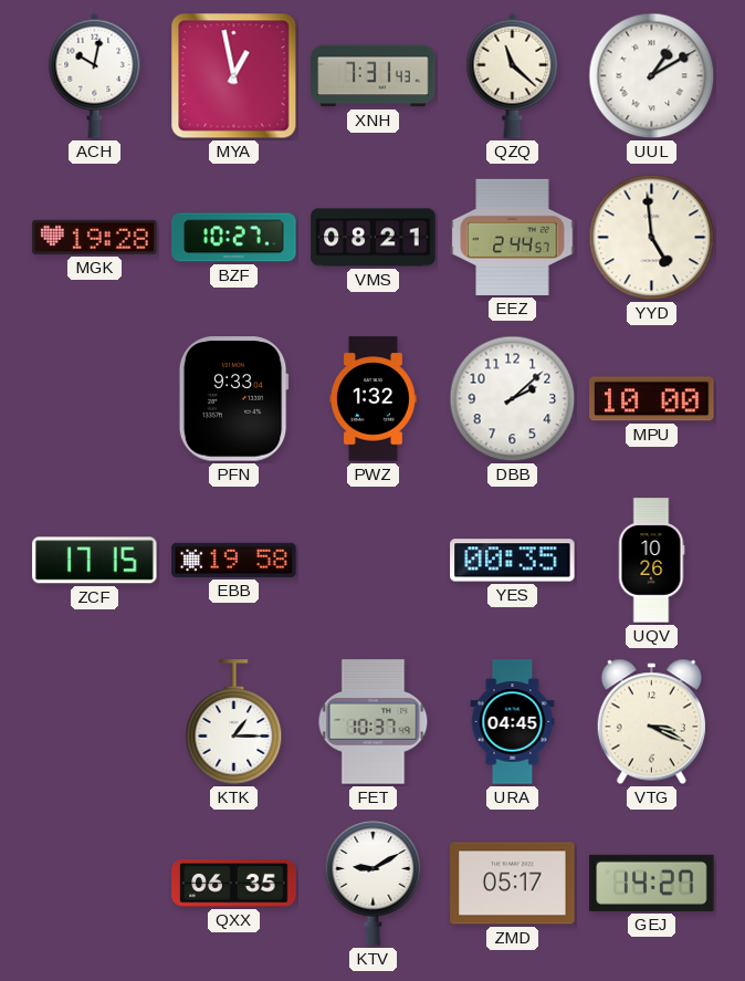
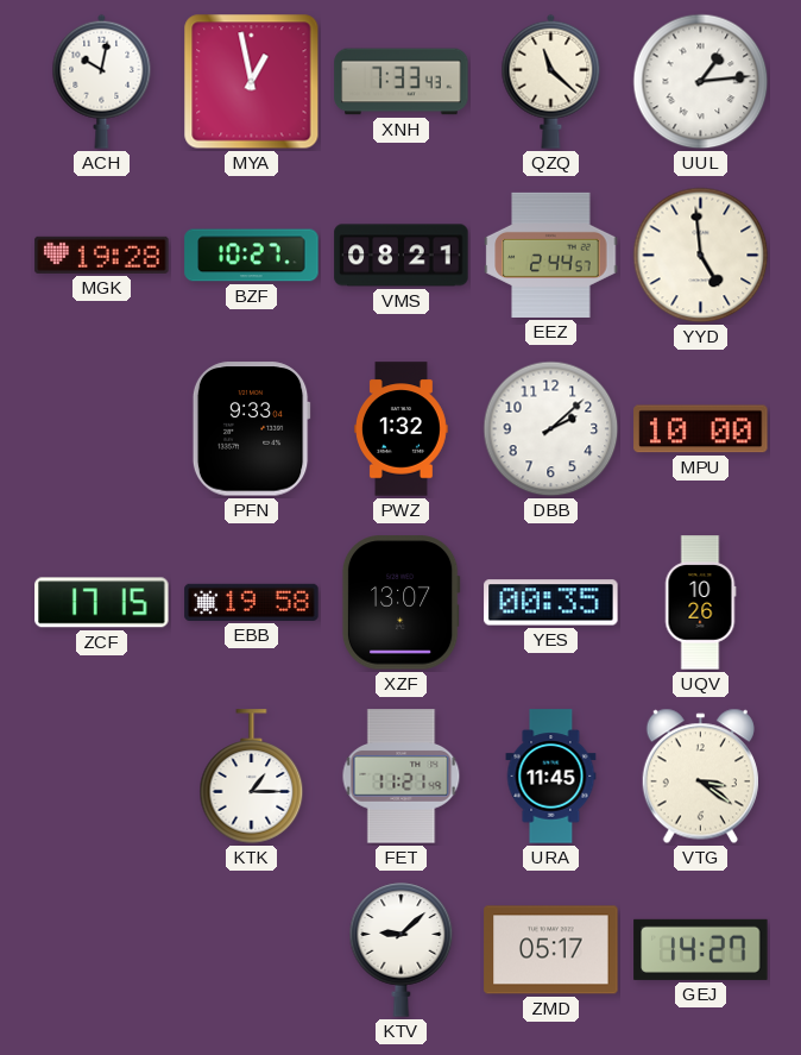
XNH: 7:31 -> 7:33 (402, 82)
UUL: 1:10 -> 1:14 (701, 82)
XZF: none -> 13:07 (400, 603)
FET: 10:37 -> 11:21 (402, 777)
URA: 04:45 -> 11:45 (551, 777)
VTG: 3:19 -> 3:21 (700, 777)
QXX: 06:35 -> none (234, 884)
KTV: 9:10 -> 9:08 (402, 950)
